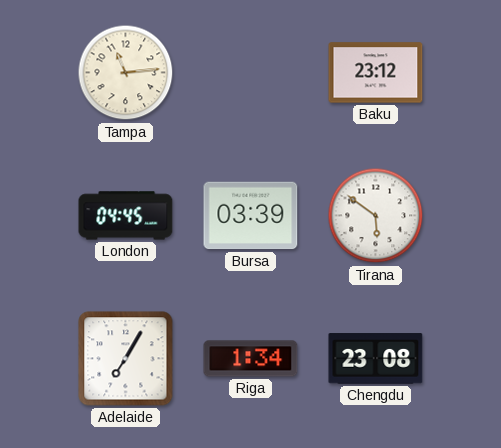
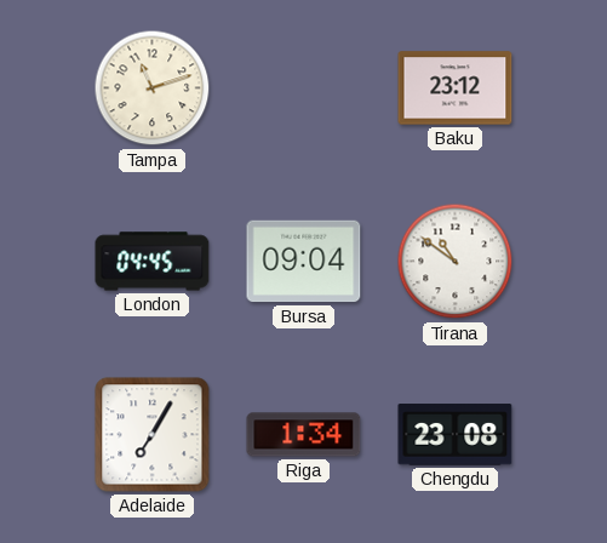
Tampa: 11:14 -> 11:12 (153, 88)
Bursa: 03:39 -> 09:04 (304, 262)
Tirana: 5:51 -> 10:51 (456, 262)
